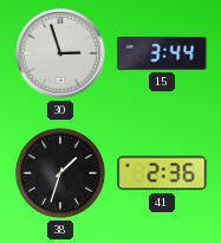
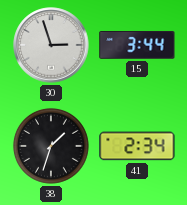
41: 2:36 -> 2:34 (137, 146)
